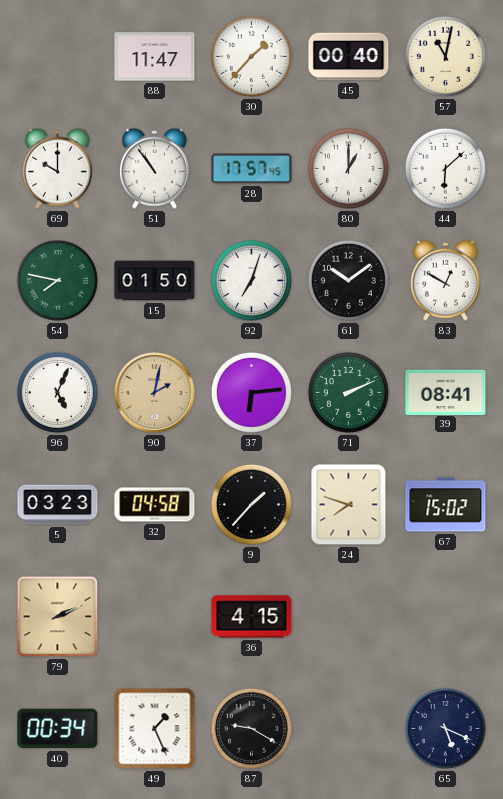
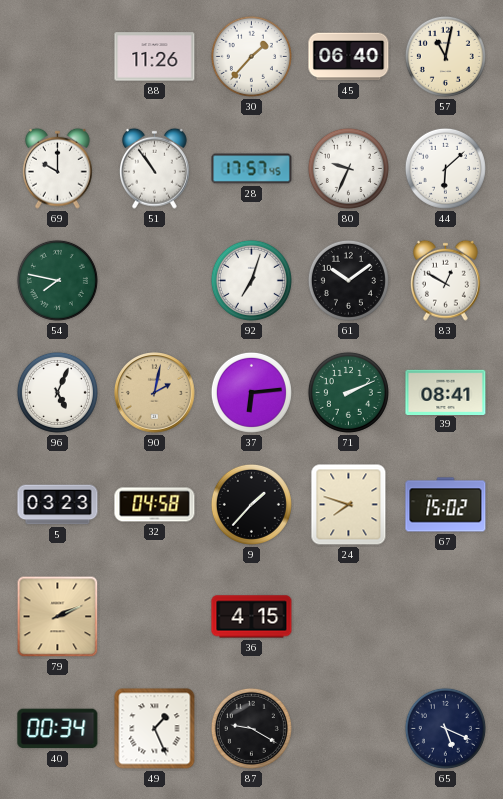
88: 11:47 -> 11:26 (155, 57)
45: 00:40 -> 06:40 (349, 57)
80: 1:00 -> 9:34 (348, 168)
15: 01:50 -> none (155, 281)
